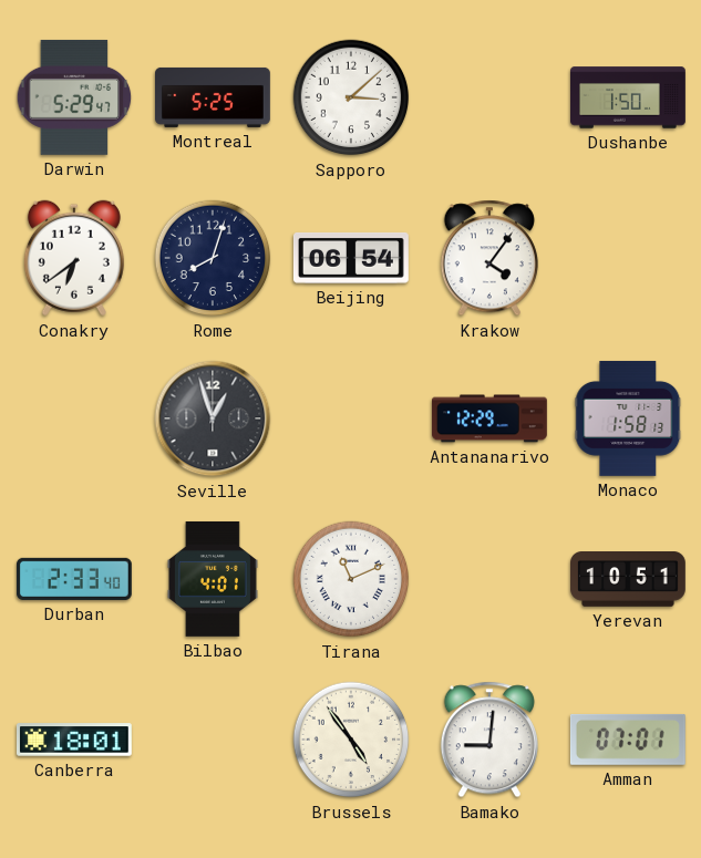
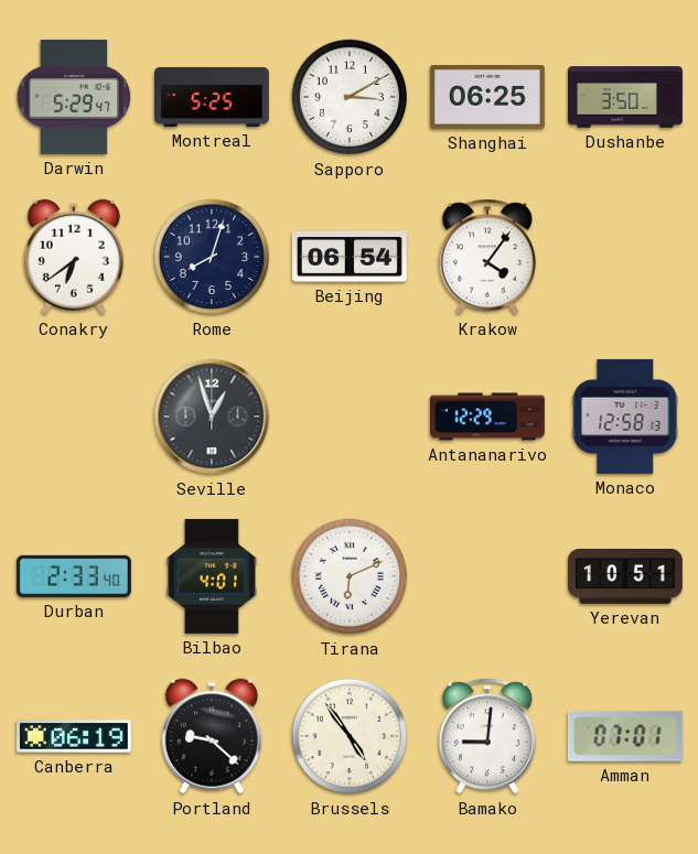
Sapporo: 3:08 -> 3:10 (350, 97)
Shanghai: none -> 06:25 (487, 98)
Dushanbe: 1:50 -> 3:50 (626, 97)
Monaco: 1:58 -> 12:58 (625, 417)
Tirana: 11:11 -> 6:11 (350, 576)
Canberra: 18:01 -> 06:19 (74, 736)
Portland: none -> 9:22 (212, 736)
